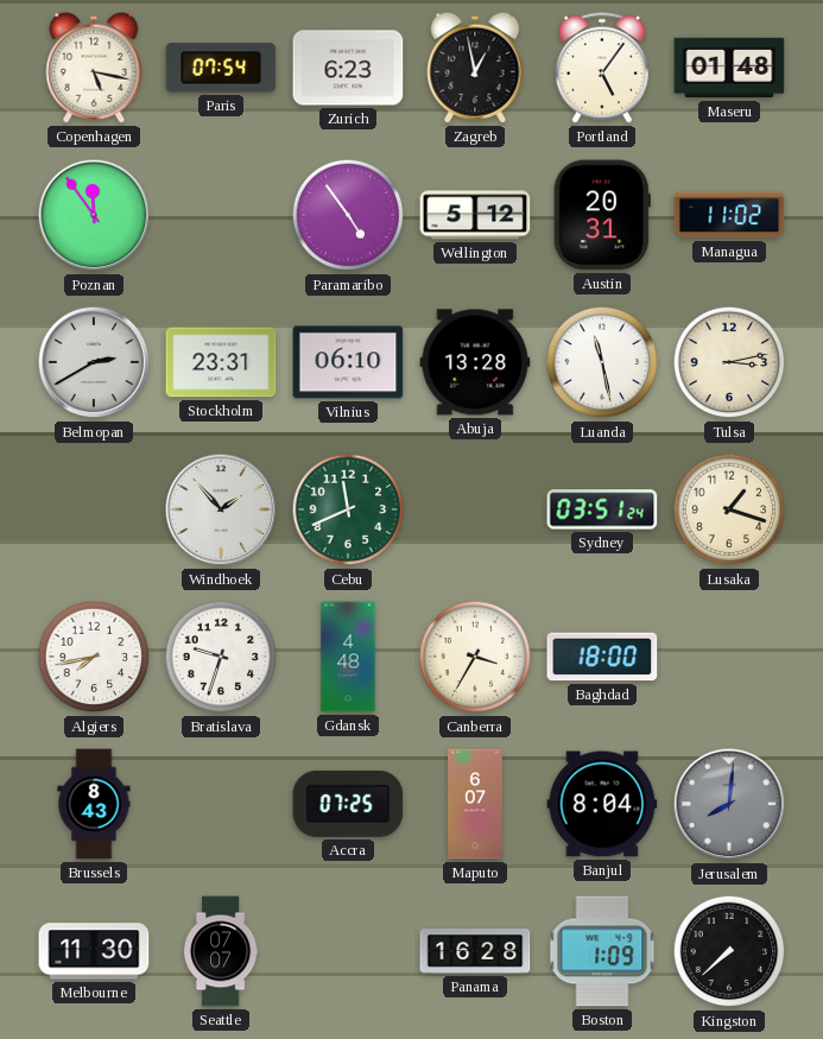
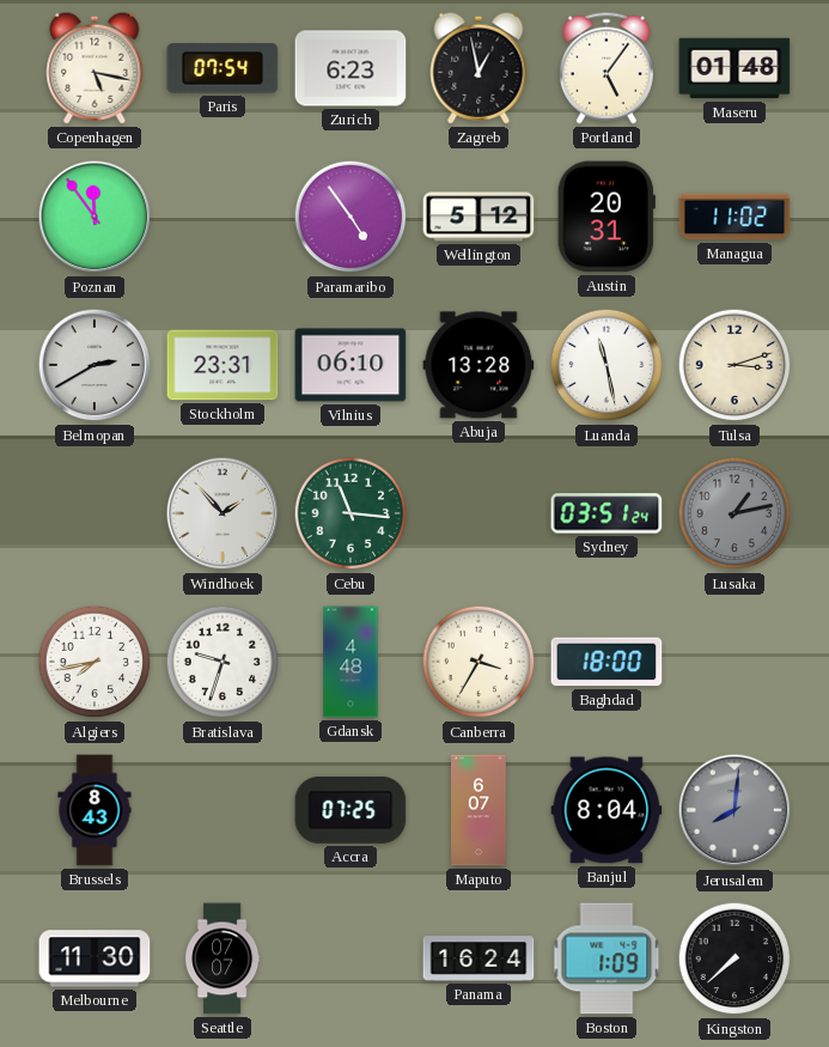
Tulsa: 3:13 -> 3:12 (734, 365)
Cebu: 11:41 -> 11:16 (351, 513)
Lusaka: 1:18 -> 1:13 (734, 513)
Lusaka dial: cream -> grey (734, 513)
Panama: 16:28 -> 16:24 (478, 958)
